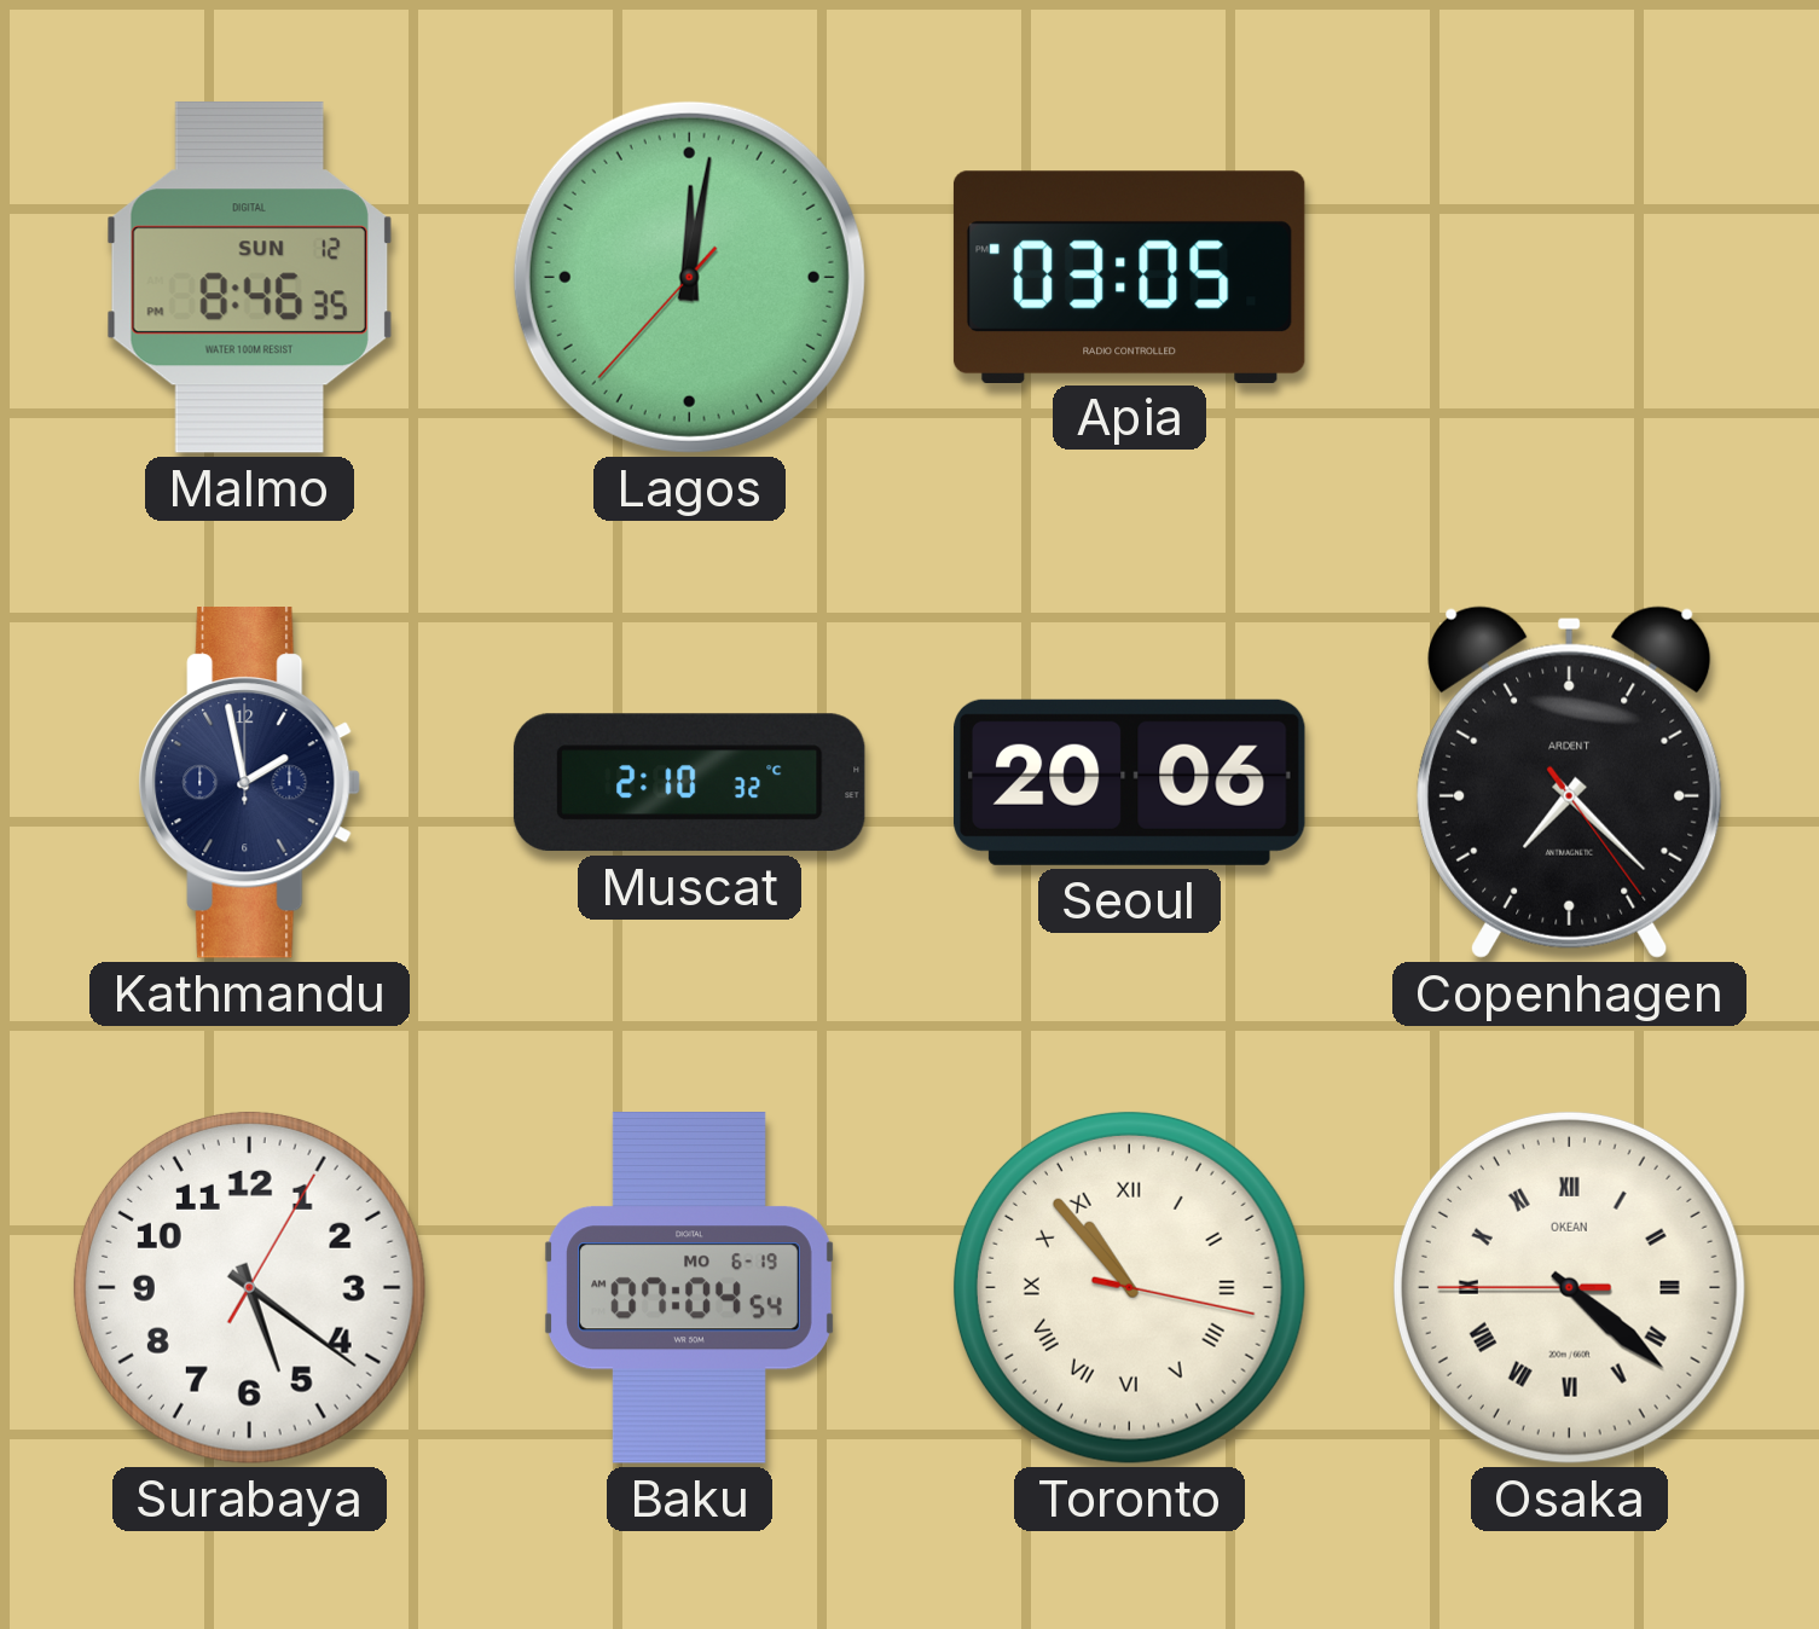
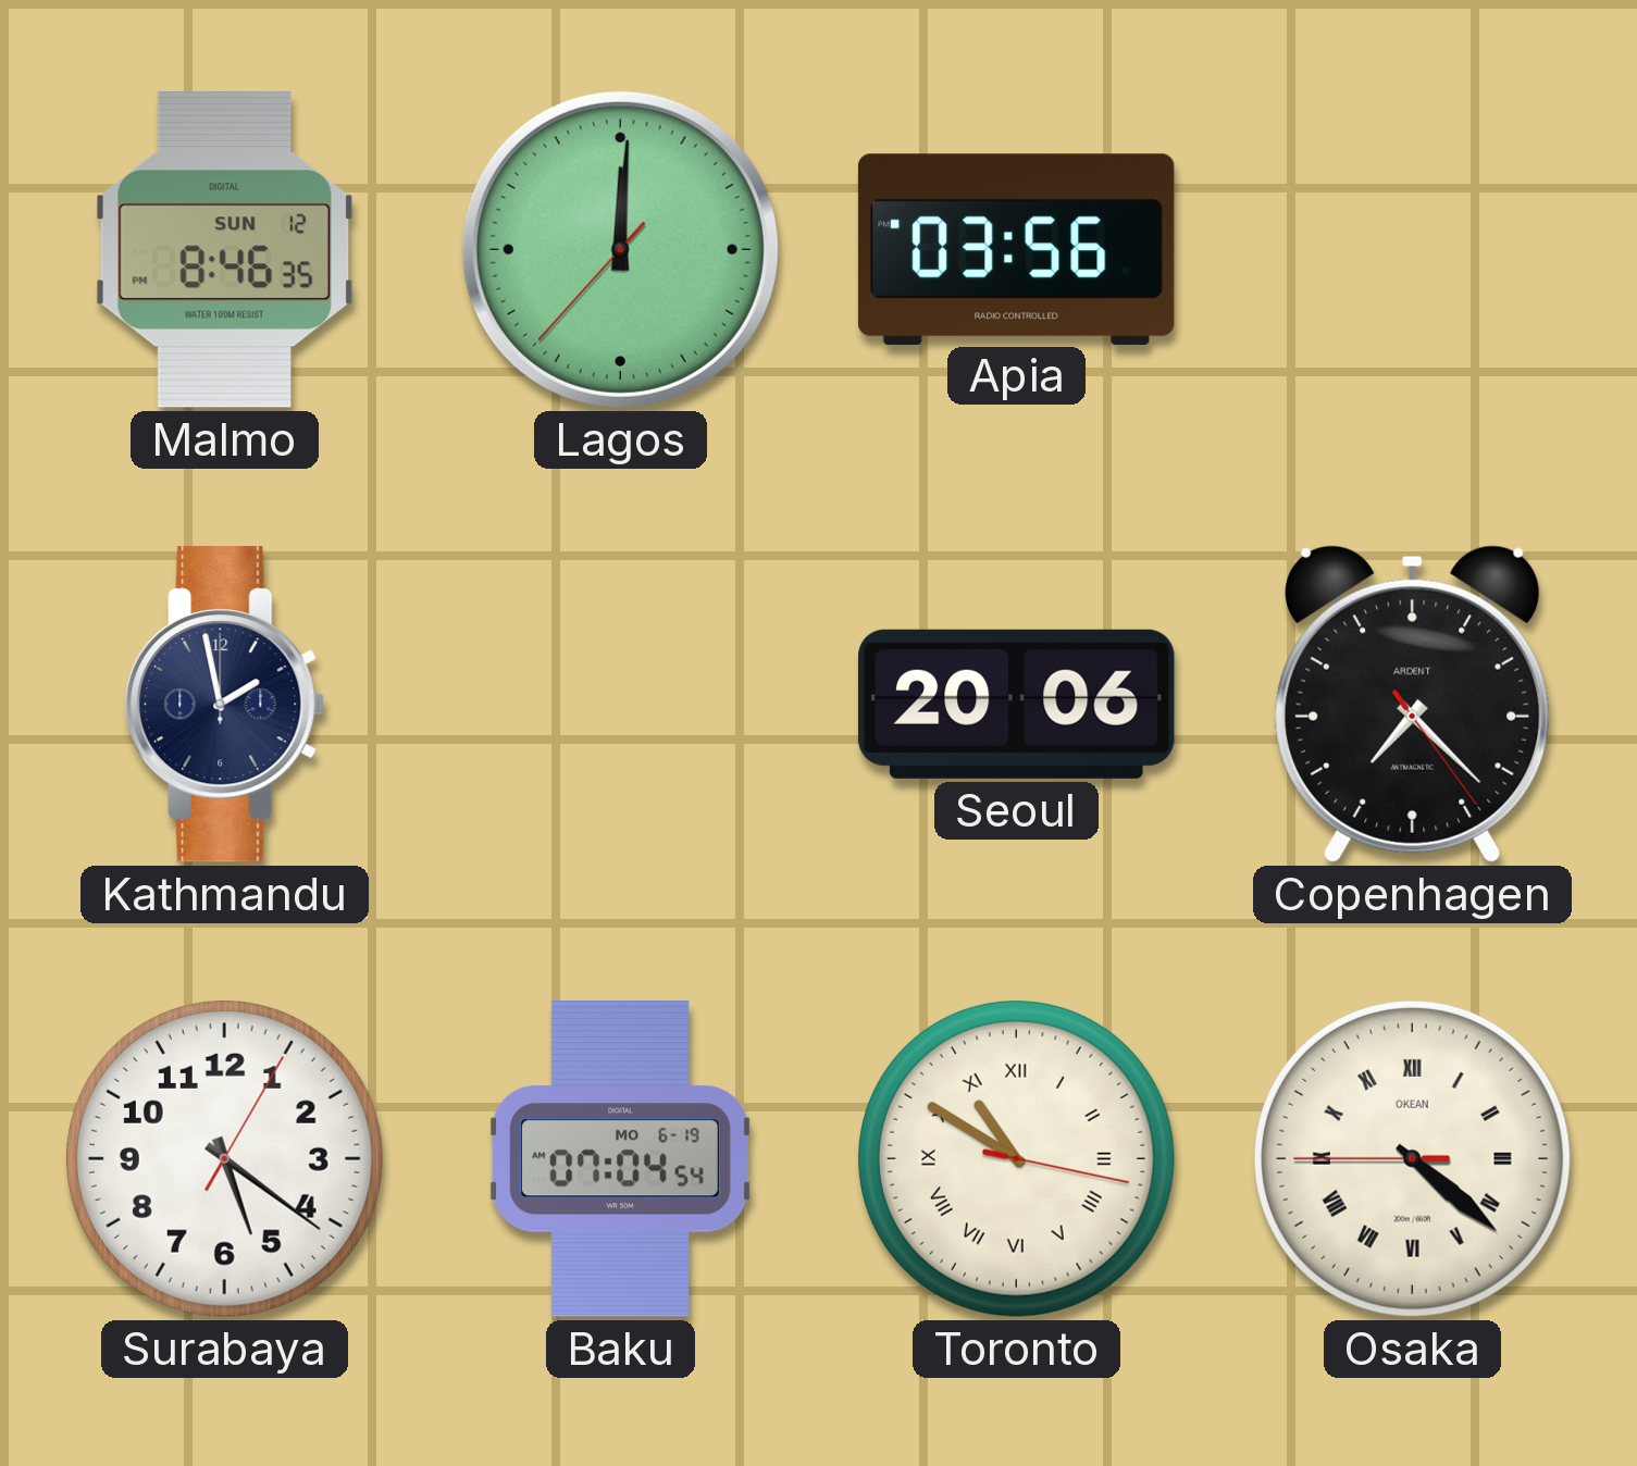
Lagos: 12:01 -> 12:00 (620, 249)
Apia: 03:05 -> 03:56 (1016, 249)
Muscat: 2:10 -> none (689, 783)
Toronto: 10:53 -> 10:50 (1016, 1158)
